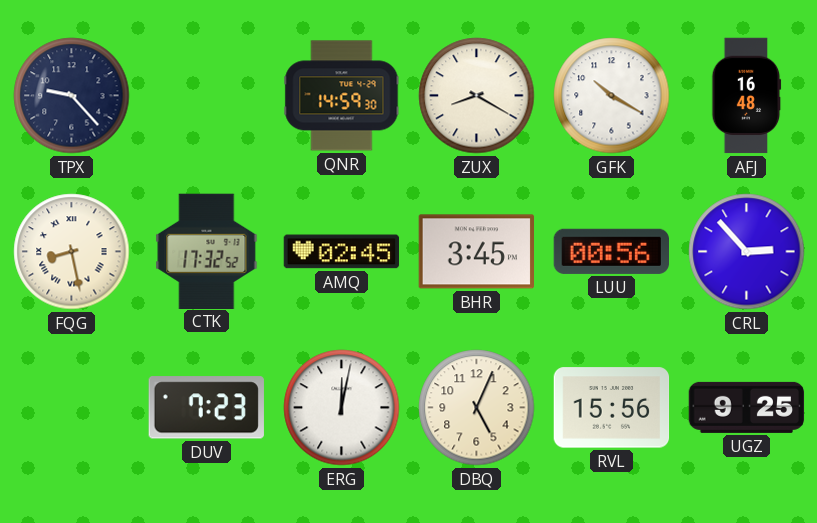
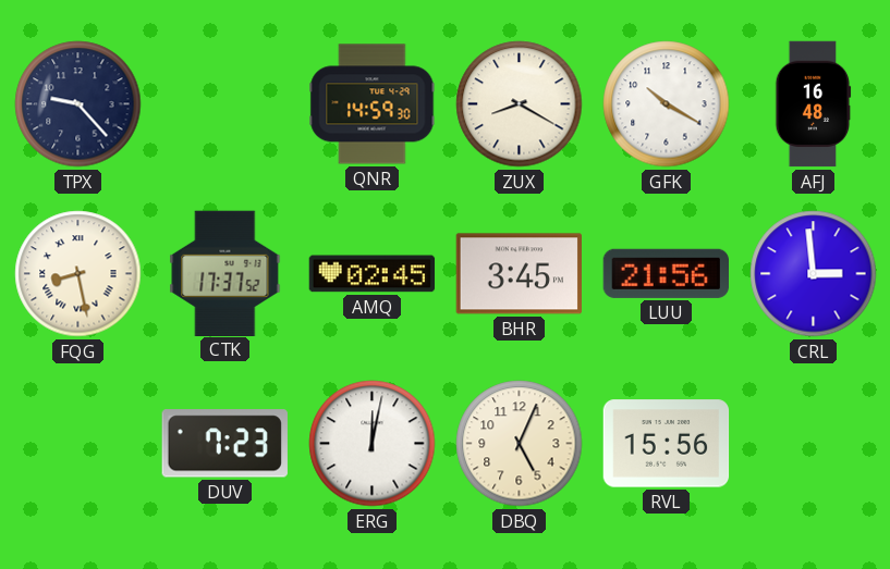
CTK: 17:32 -> 17:37 (225, 273)
LUU: 00:56 -> 21:56 (666, 273)
CRL: 2:53 -> 2:59 (814, 274)
UGZ: 9:25 -> none (747, 407)
